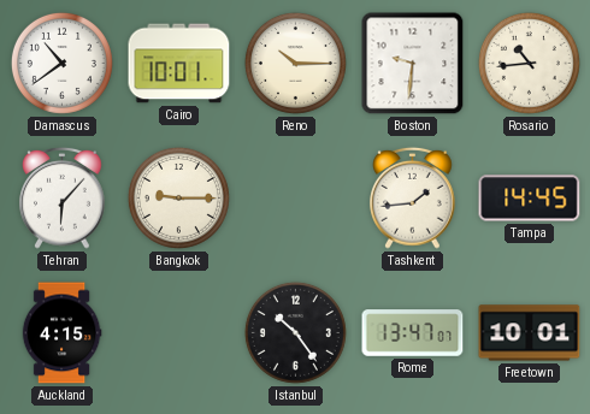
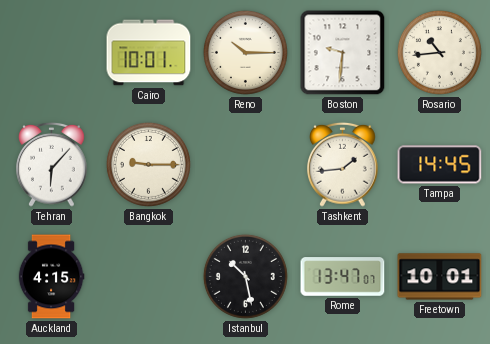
Damascus: 10:39 -> none (61, 63)
Istanbul: 10:24 -> 10:28 (245, 276)
